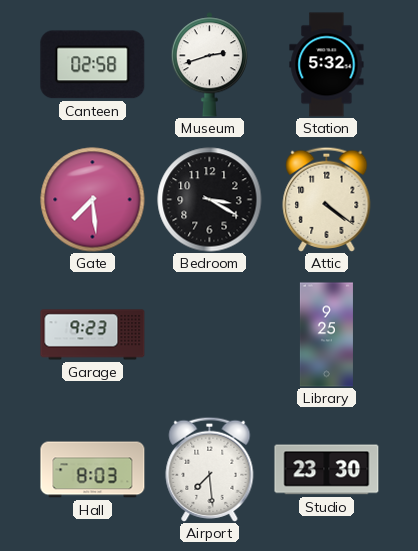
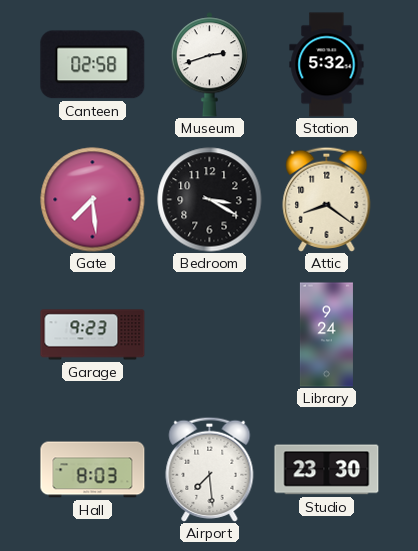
Attic: 4:21 -> 8:21 (327, 199)
Library: 9:25 -> 9:24 (326, 335)
